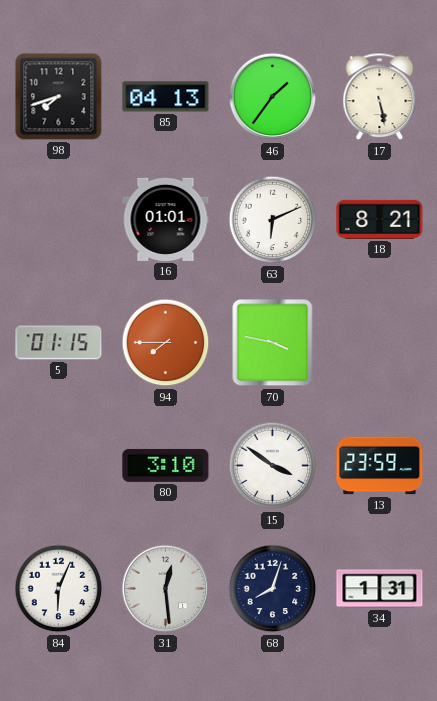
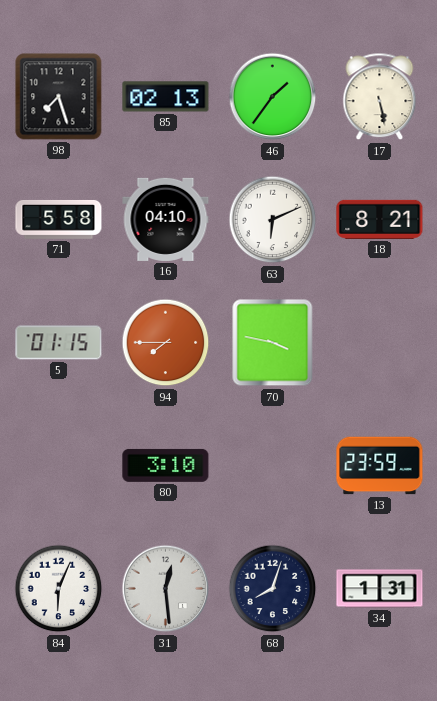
98: 7:42 -> 7:27 (59, 97)
85: 04:13 -> 02:13 (166, 97)
71: none -> 5:58 (59, 219)
16: 01:01 -> 04:10 (166, 219)
15: 3:51 -> none (273, 466)
